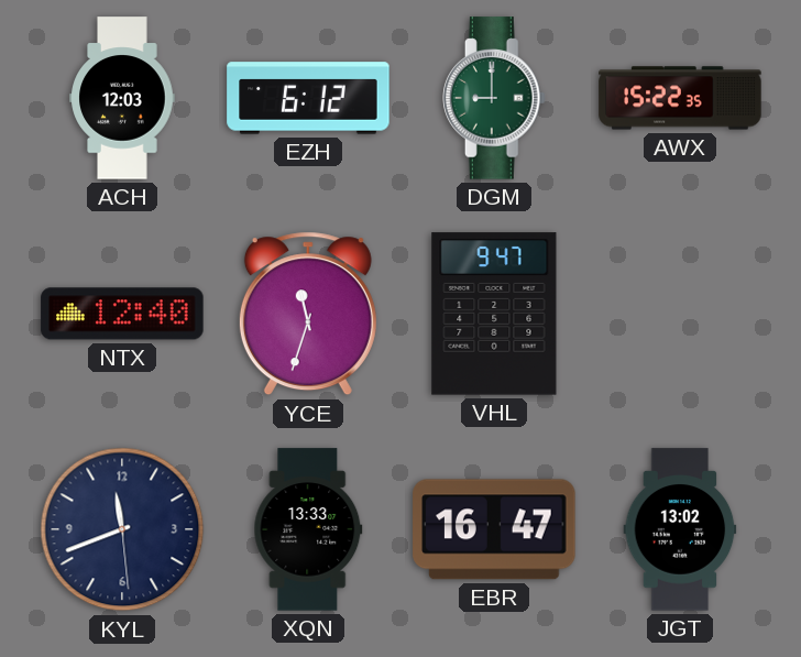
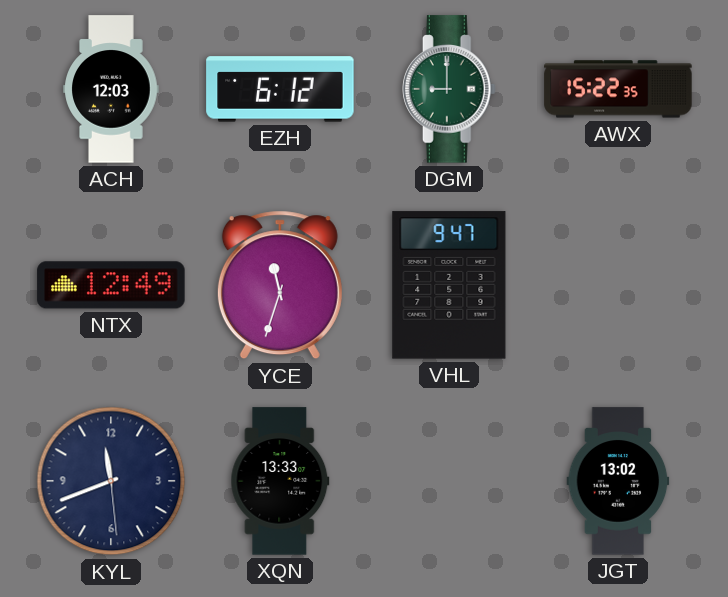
NTX: 12:40 -> 12:49 (111, 285)
EBR: 16:47 -> none (494, 529)
